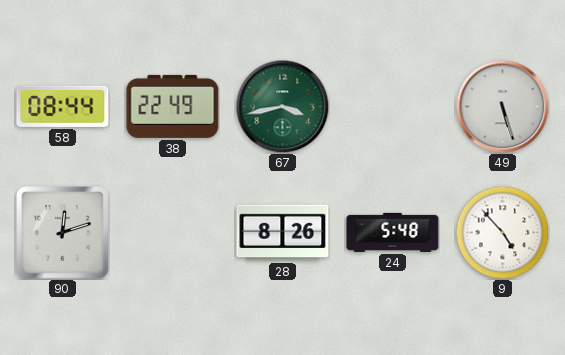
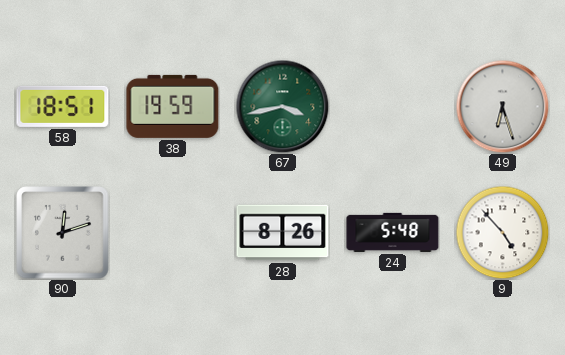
58: 08:44 -> 18:51 (63, 106)
38: 22:49 -> 19:59 (173, 106)
49: 5:27 -> 6:27 (502, 106)
